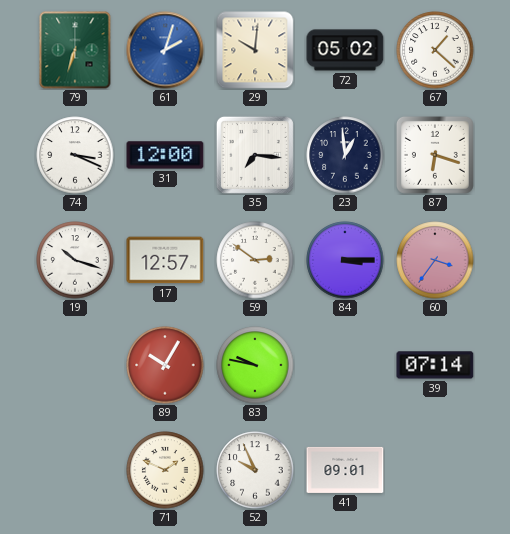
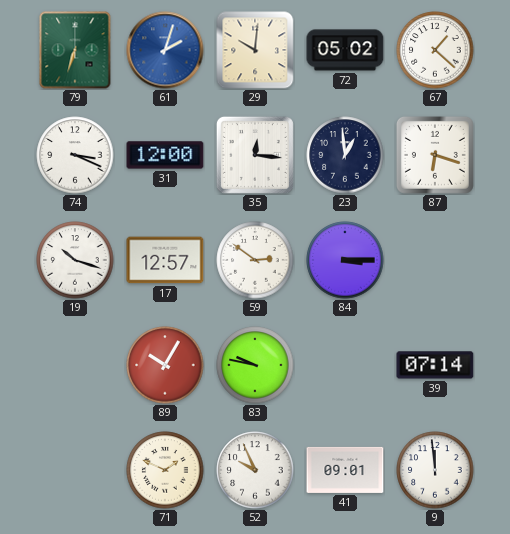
35: 7:16 -> 12:16 (255, 155)
60: 3:36 -> none (435, 260)
9: none -> 11:59 (435, 470)
